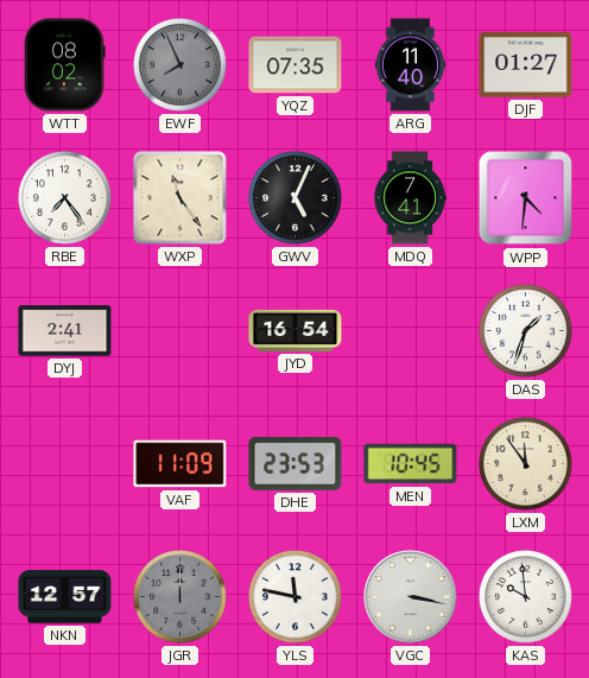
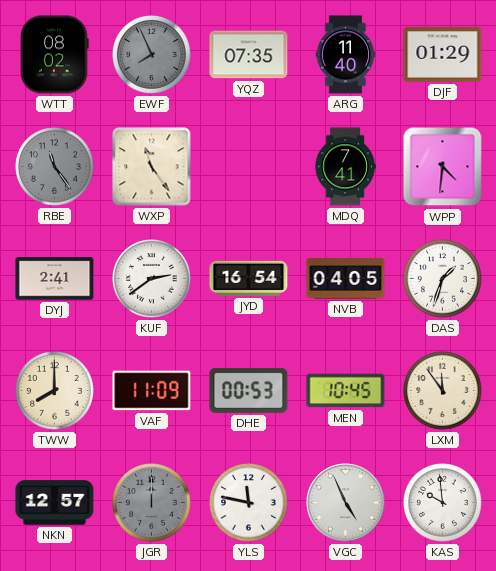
DJF: 01:27 -> 01:29 (443, 55)
RBE: 7:24 -> 11:24 (55, 167)
RBE dial: white -> grey (55, 167)
GWV: 5:04 -> none (296, 198)
KUF: none -> 2:39 (152, 279)
NVB: none -> 04:05 (346, 279)
TWW: none -> 8:00 (55, 391)
DHE: 23:53 -> 00:53 (249, 390)
VGC: 3:17 -> 4:56 (346, 503)
